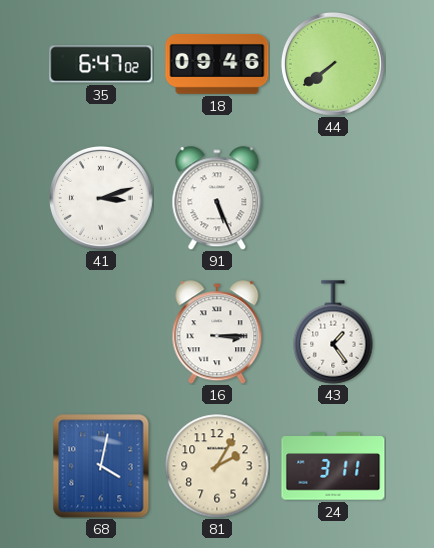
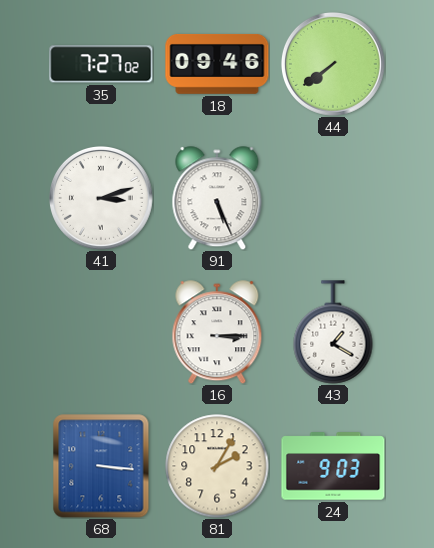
35: 6:47 -> 7:27 (101, 64)
43: 1:24 -> 1:20 (333, 332)
68: 4:02 -> 3:16 (101, 466)
24: 3:11 -> 9:03 (333, 466)
